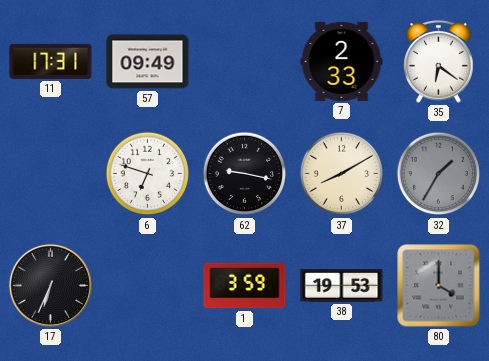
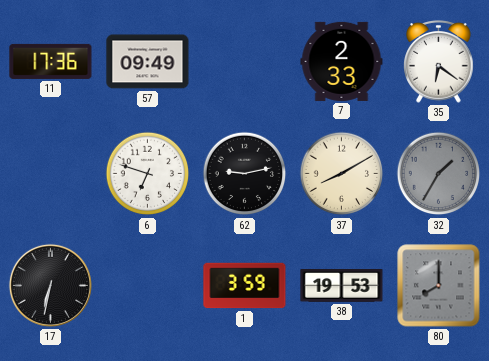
11: 17:31 -> 17:36 (51, 61)
62: 9:17 -> 9:13 (245, 174)
17: 6:34 -> 6:32 (50, 285)
80: 4:00 -> 8:00 (439, 286)
